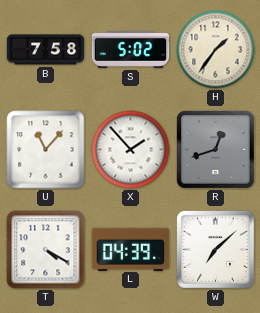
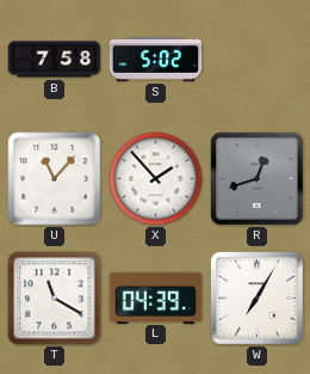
H: 1:36 -> none (216, 50)
T: 4:20 -> 11:20 (55, 299)
W: 7:08 -> 7:05 (258, 299)
